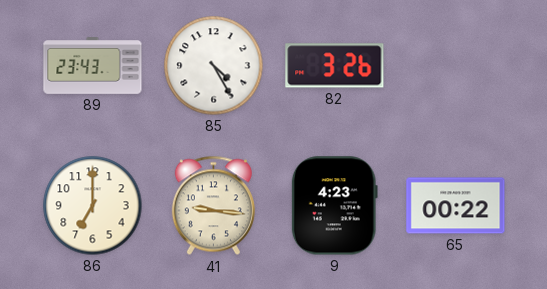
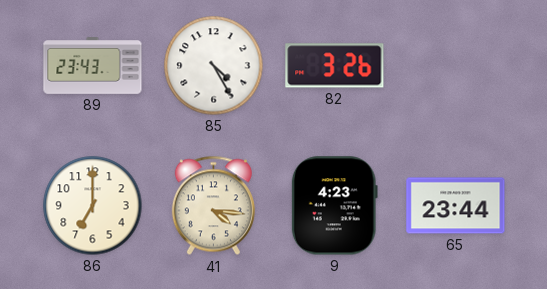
41: 9:16 -> 4:16 (213, 206)
65: 00:22 -> 23:44 (456, 206)
